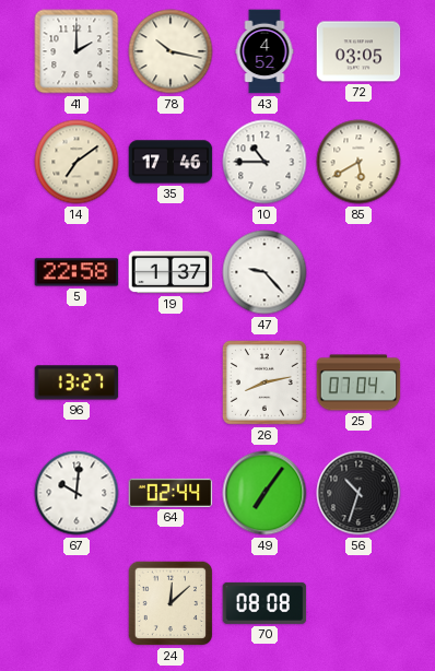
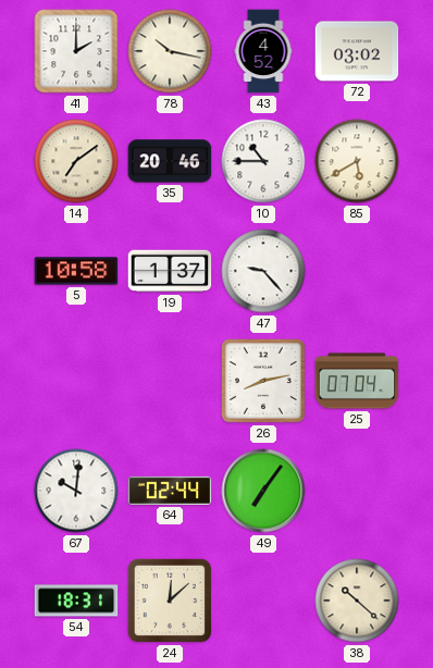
72: 03:05 -> 03:02 (357, 51)
35: 17:46 -> 20:46 (170, 161)
5: 22:58 -> 10:58 (76, 271)
96: 13:27 -> none (77, 382)
56: 10:33 -> none (358, 493)
54: none -> 18:31 (76, 601)
70: 08:08 -> none (264, 603)
38: none -> 10:22 (357, 601)
